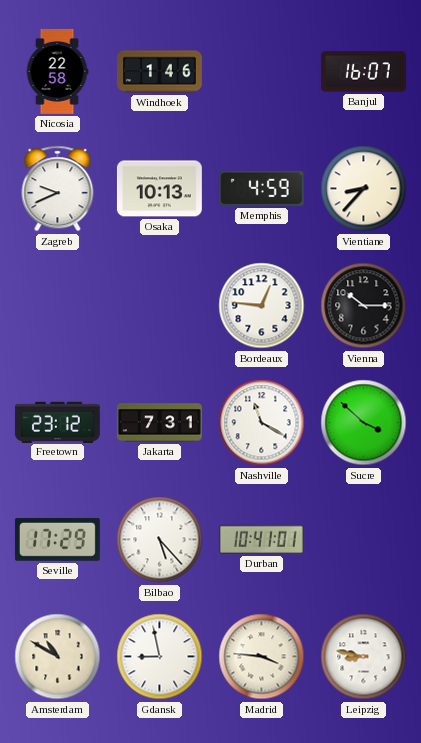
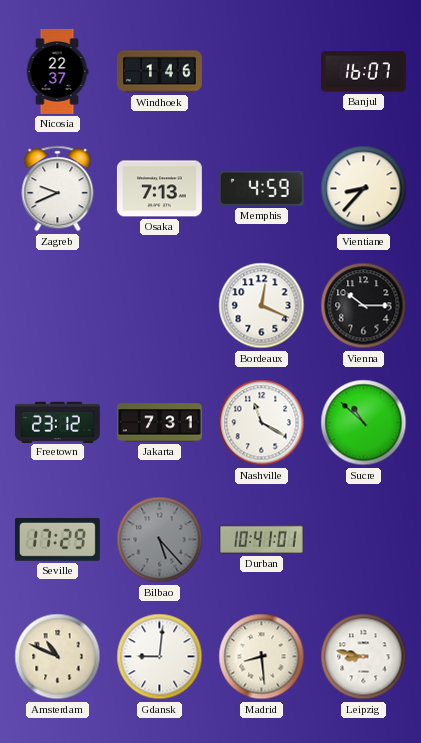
Nicosia: 22:58 -> 22:37 (57, 71)
Osaka: 10:13 -> 7:13 (159, 189)
Bordeaux: 12:46 -> 12:19 (262, 306)
Sucre: 3:52 -> 10:52 (364, 423)
Bilbao dial: white -> grey (160, 540)
Amsterdam: 10:50 -> 10:49 (58, 657)
Gdansk: 8:58 -> 9:01 (160, 657)
Madrid: 3:46 -> 8:29 (262, 657)
